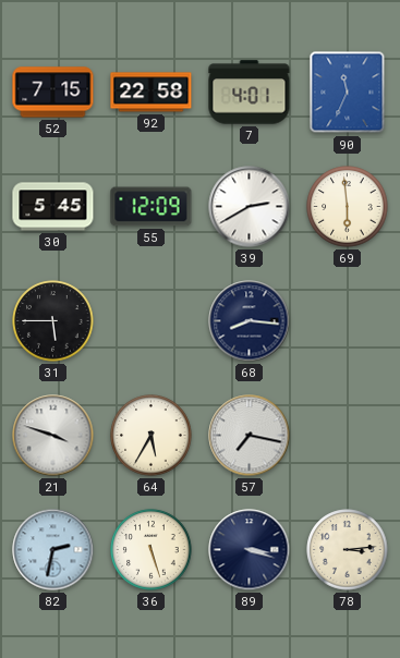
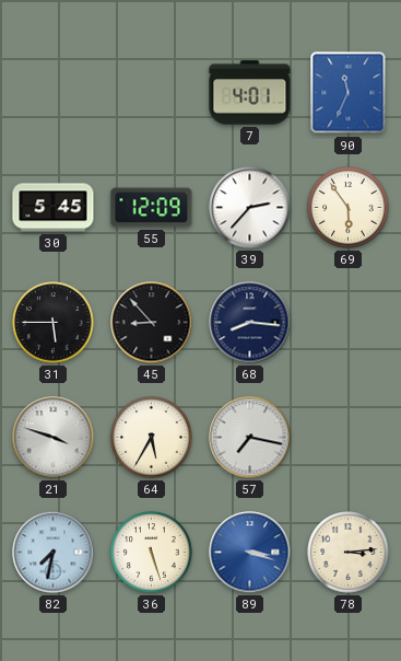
52: 7:15 -> none (53, 93)
92: 22:58 -> none (151, 93)
39: 2:40 -> 2:37 (250, 208)
69: 5:59 -> 5:54 (349, 208)
45: none -> 8:53 (152, 323)
82: 2:32 -> 7:32 (54, 553)
89 dial: navy -> blue (250, 553)
